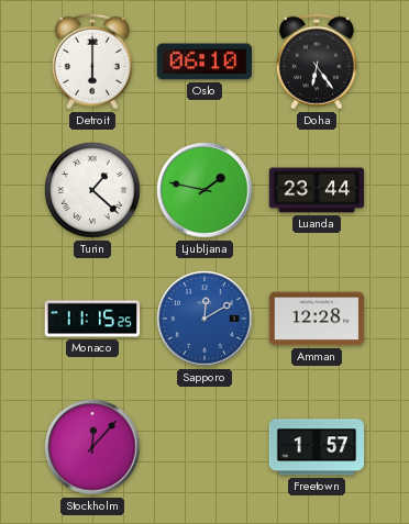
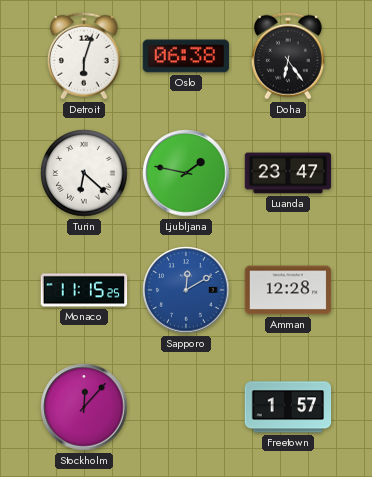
Detroit: 6:00 -> 6:03 (84, 56)
Oslo: 06:10 -> 06:38 (186, 56)
Turin: 1:22 -> 6:22 (84, 173)
Luanda: 23:44 -> 23:47 (288, 173)
